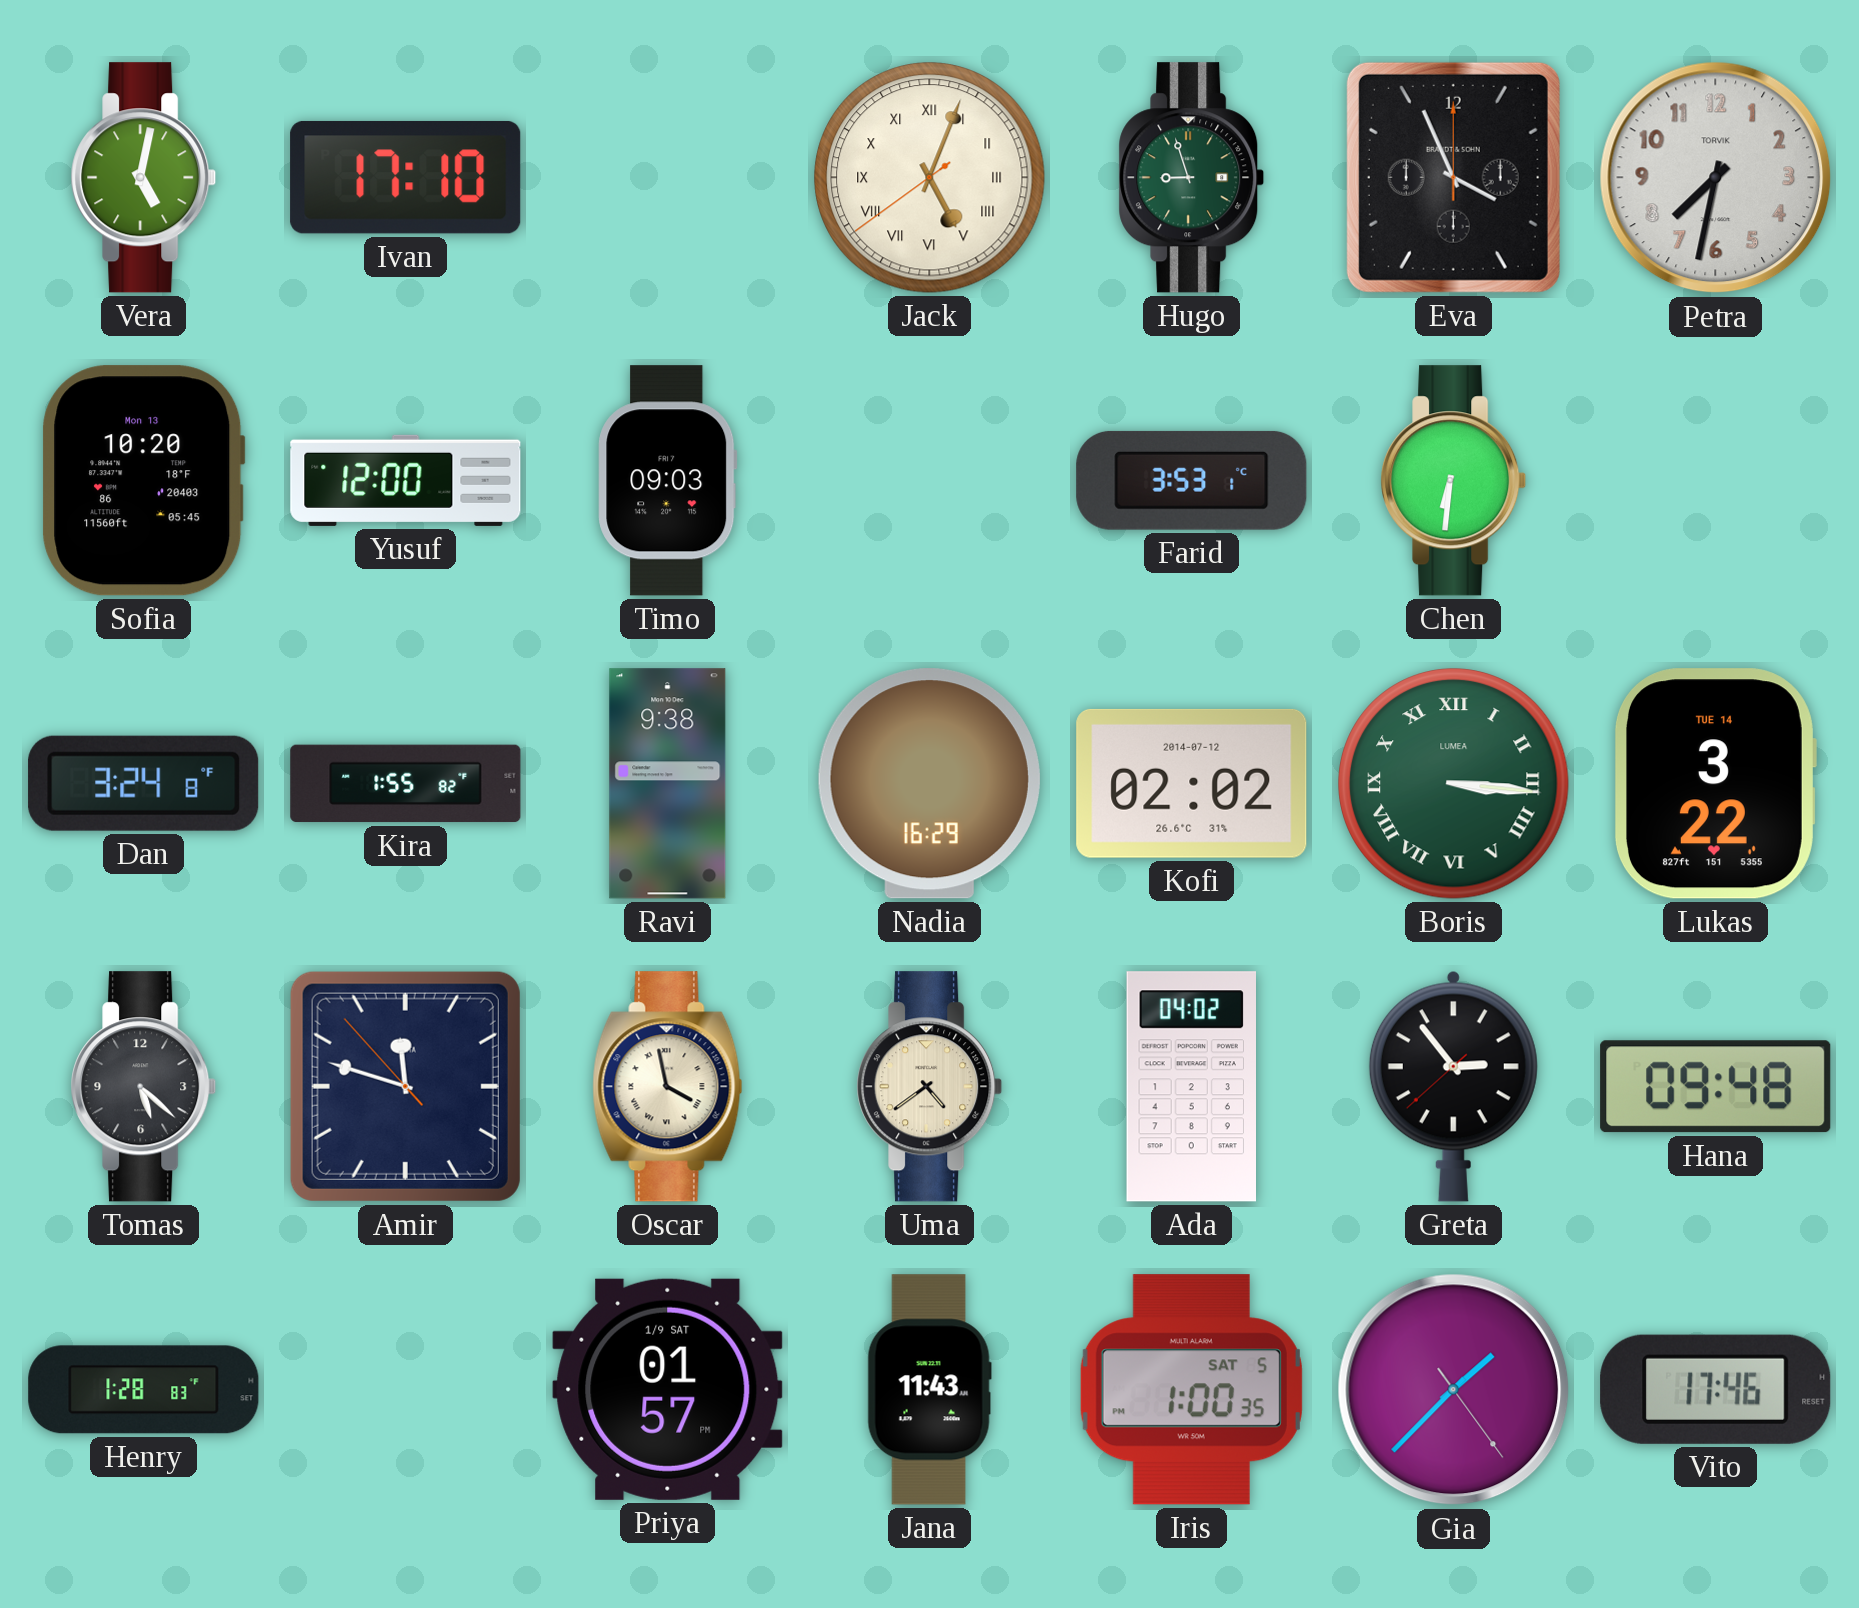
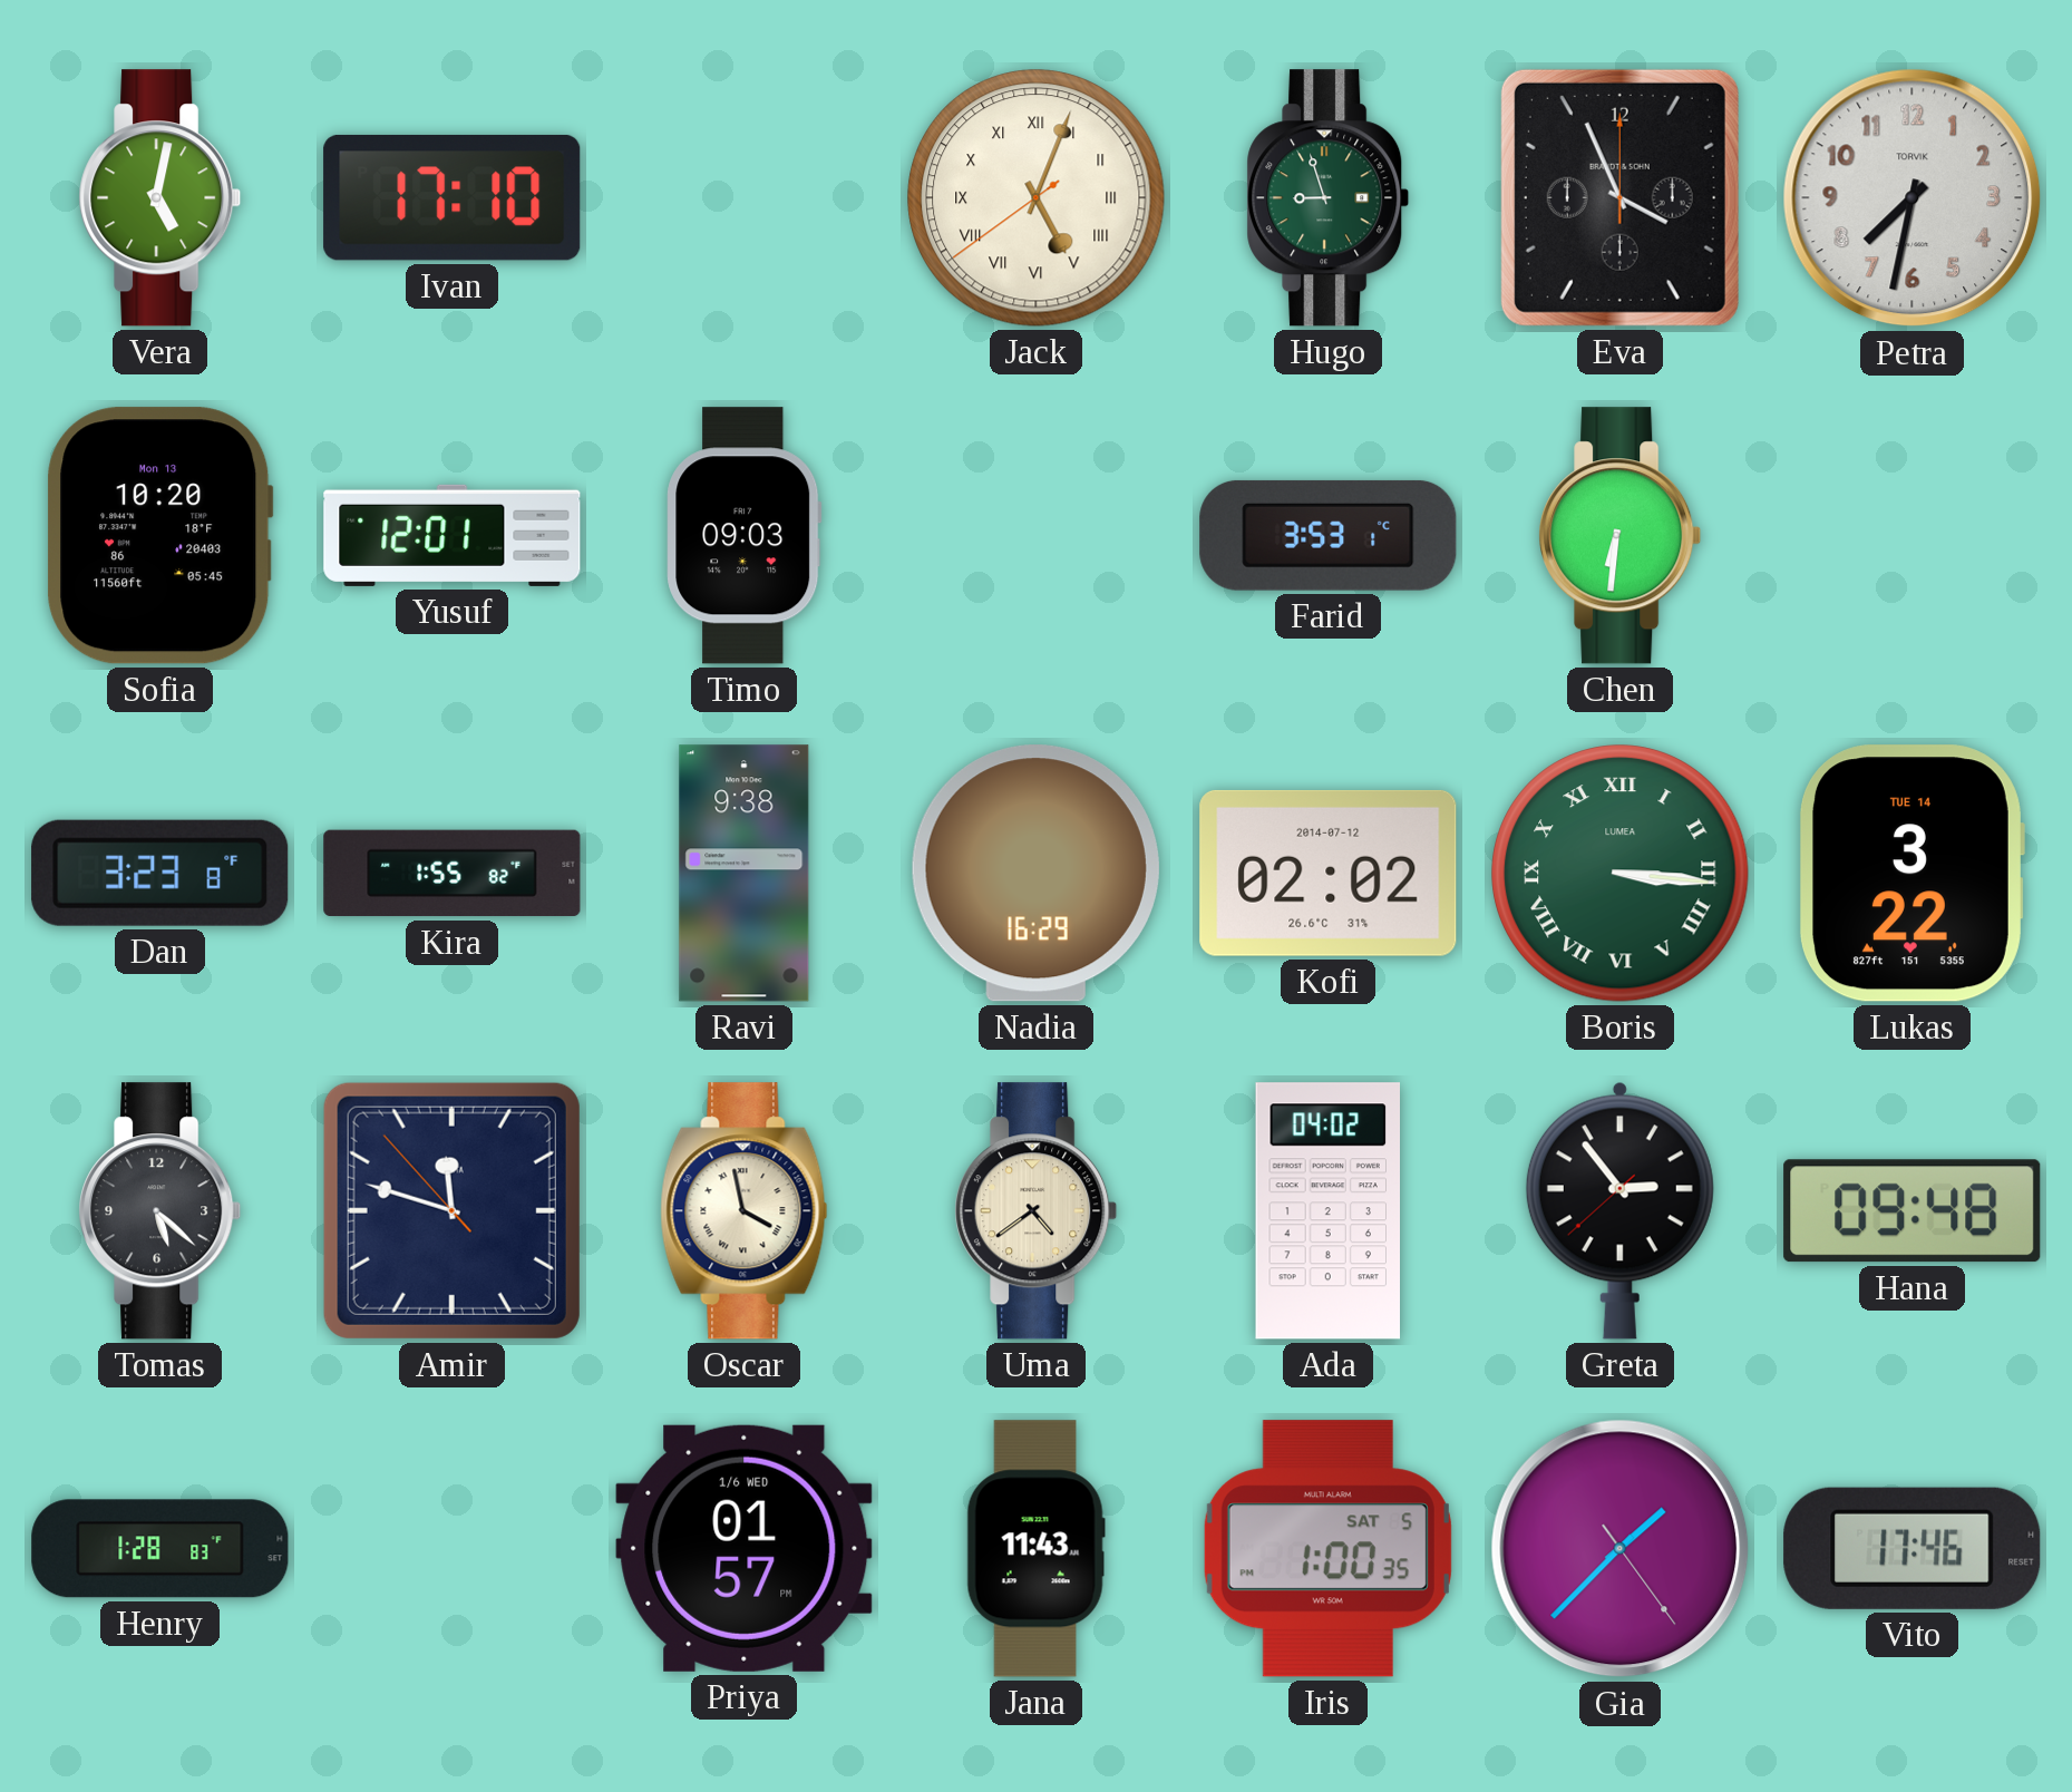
Yusuf: 12:00 -> 12:01 (453, 535)
Dan: 3:24 -> 3:23 (160, 873)
Priya date: 1/9 SAT -> 1/6 WED (745, 1548)
